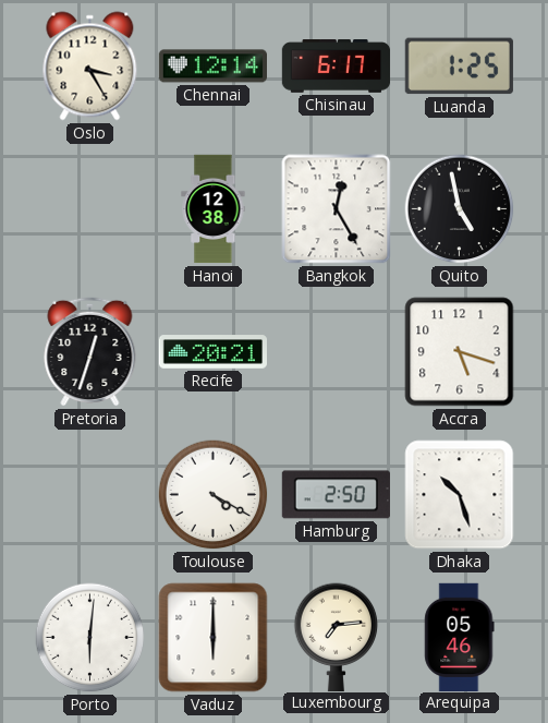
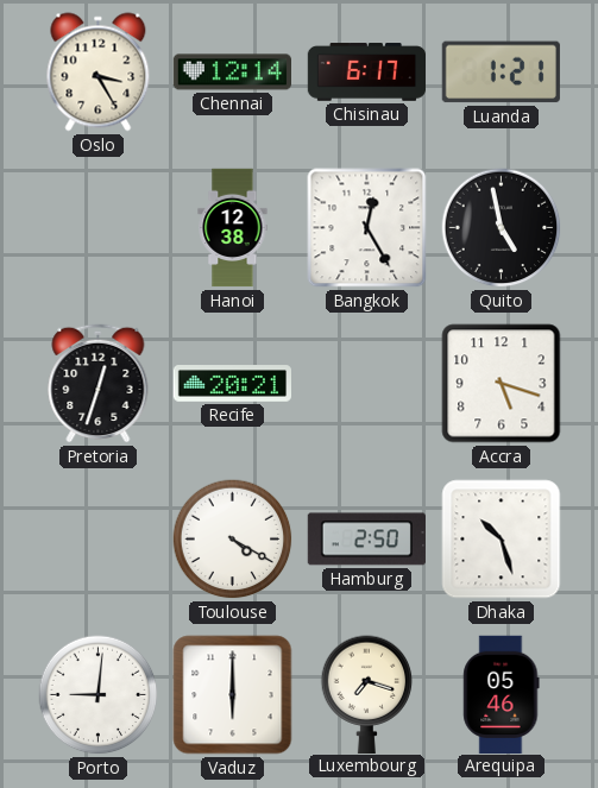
Luanda: 1:25 -> 1:21 (501, 73)
Porto: 6:01 -> 9:01 (99, 695)
Luxembourg: 7:14 -> 7:18 (367, 694)
